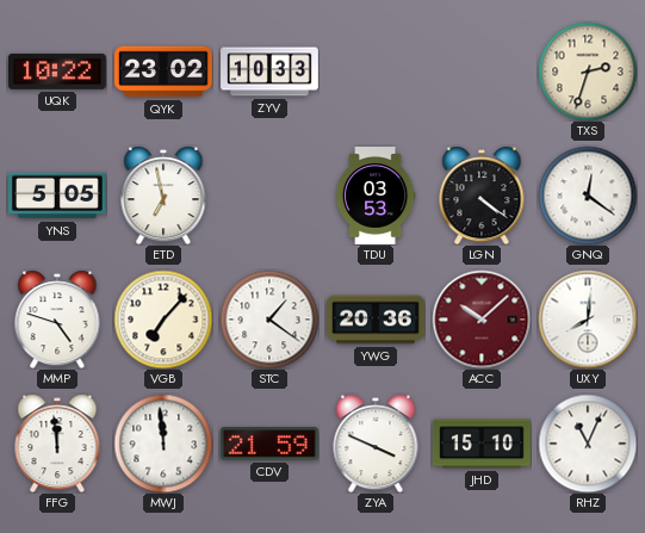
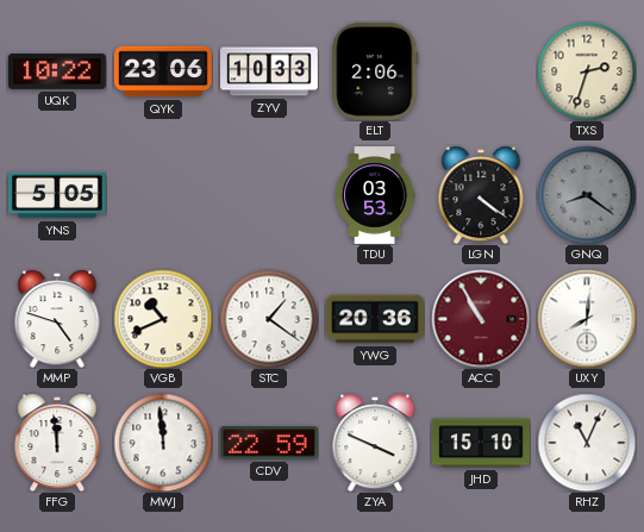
QYK: 23:02 -> 23:06 (163, 71)
ELT: none -> 2:06 (375, 71)
ETD: 6:58 -> none (163, 196)
GNQ: 12:21 -> 8:21 (587, 195)
GNQ dial: white -> grey (587, 195)
VGB: 7:07 -> 10:41 (163, 319)
ACC: 10:08 -> 10:55 (481, 319)
CDV: 21:59 -> 22:59 (269, 443)
